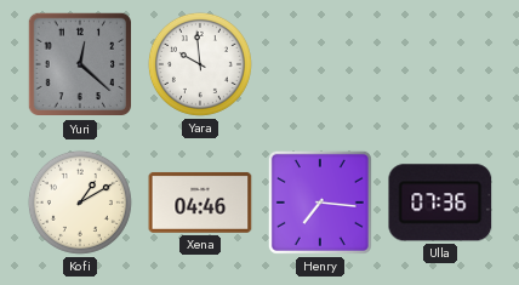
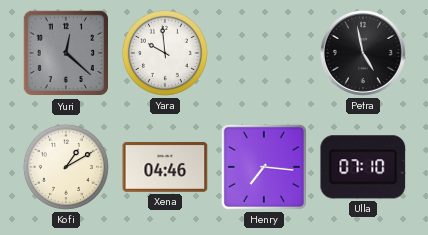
Petra: none -> 4:58 (363, 53)
Ulla: 07:36 -> 07:10 (363, 167)
